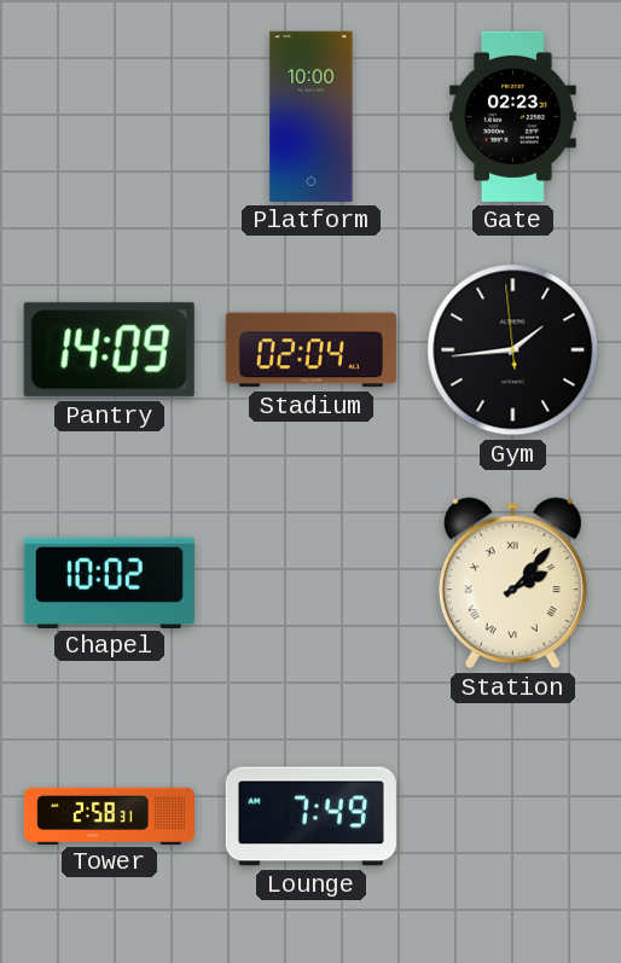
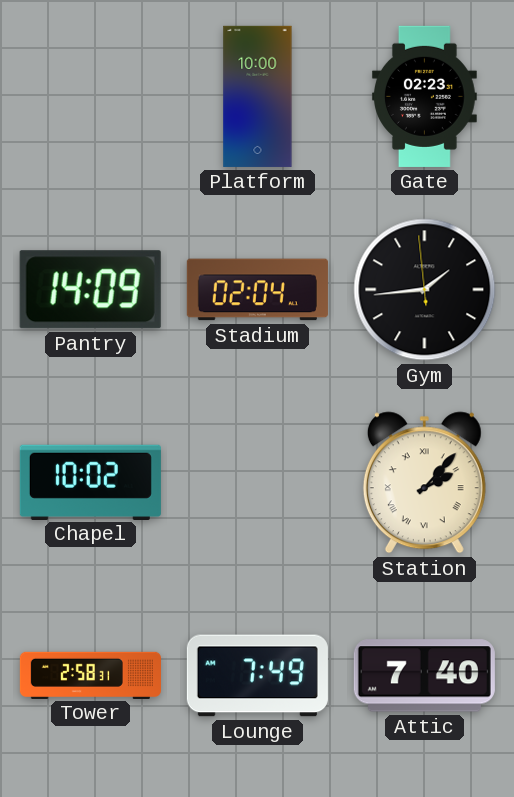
Attic: none -> 7:40 (424, 676)
